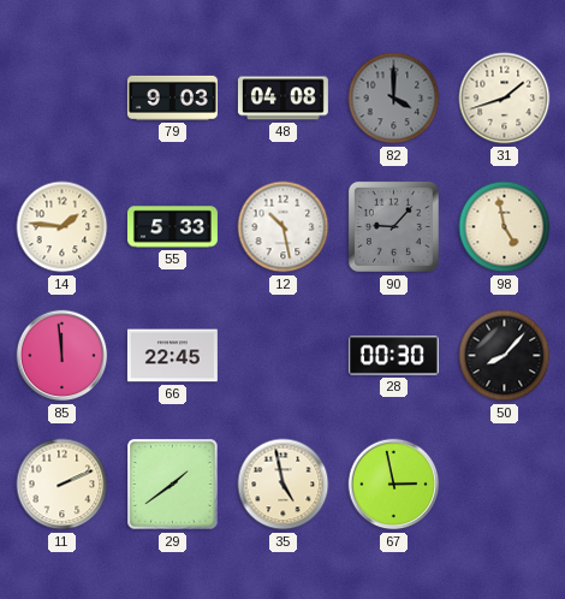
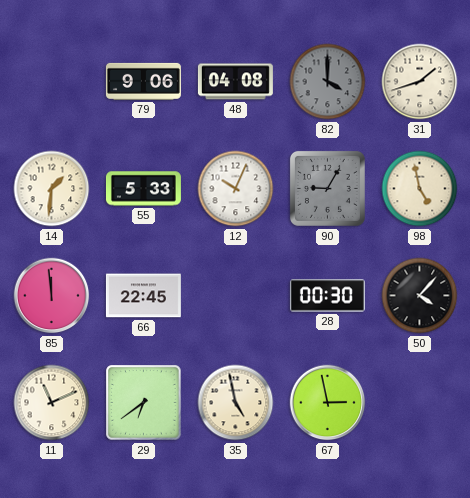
79: 9:03 -> 9:06 (143, 81)
14: 1:46 -> 1:31 (52, 189)
12: 10:28 -> 10:04 (236, 189)
90: 9:07 -> 9:05 (327, 188)
50: 8:07 -> 4:07 (420, 296)
11: 2:11 -> 11:11 (52, 403)
29: 1:39 -> 6:39 (144, 403)
